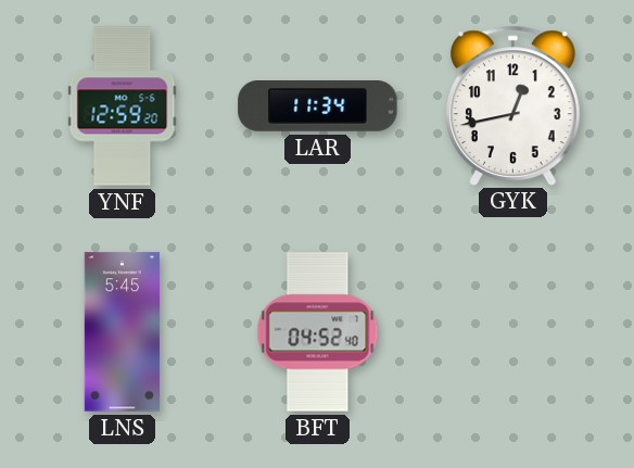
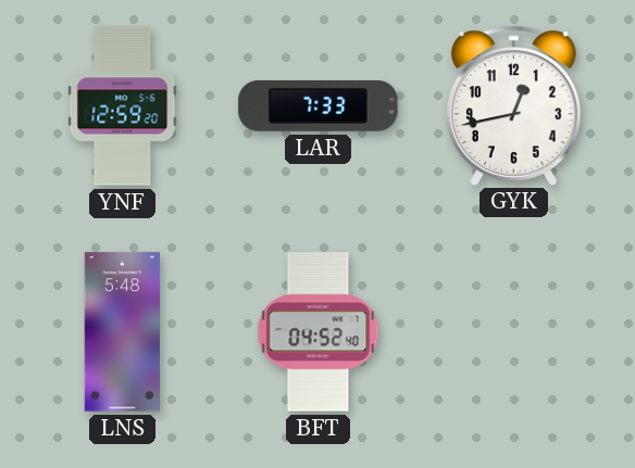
LAR: 11:34 -> 7:33 (319, 106)
LNS: 5:45 -> 5:48 (122, 332)
